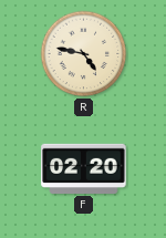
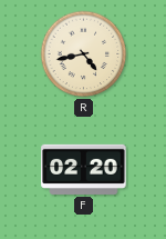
R: 4:47 -> 4:43 (84, 54)
